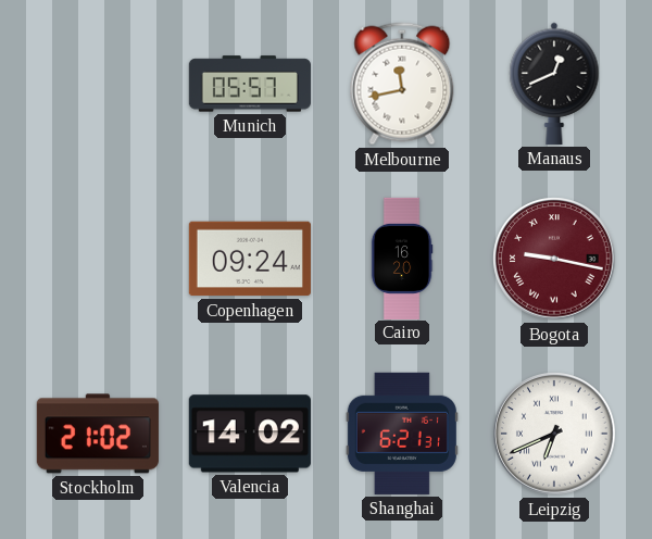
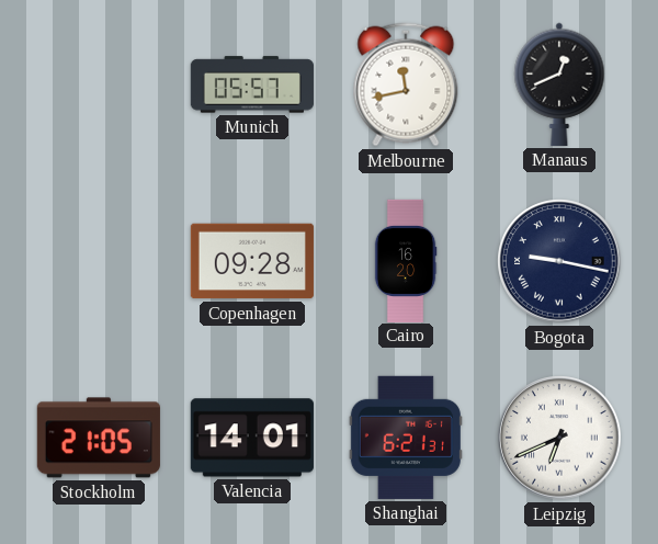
Copenhagen: 09:24 -> 09:28 (252, 261)
Bogota dial: burgundy -> navy (559, 261)
Stockholm: 21:02 -> 21:05 (99, 438)
Valencia: 14:02 -> 14:01 (252, 438)
